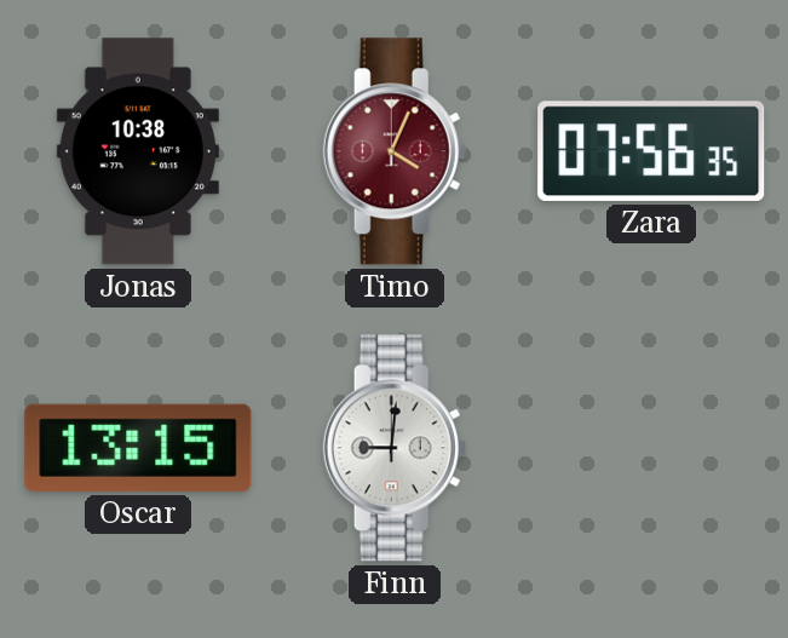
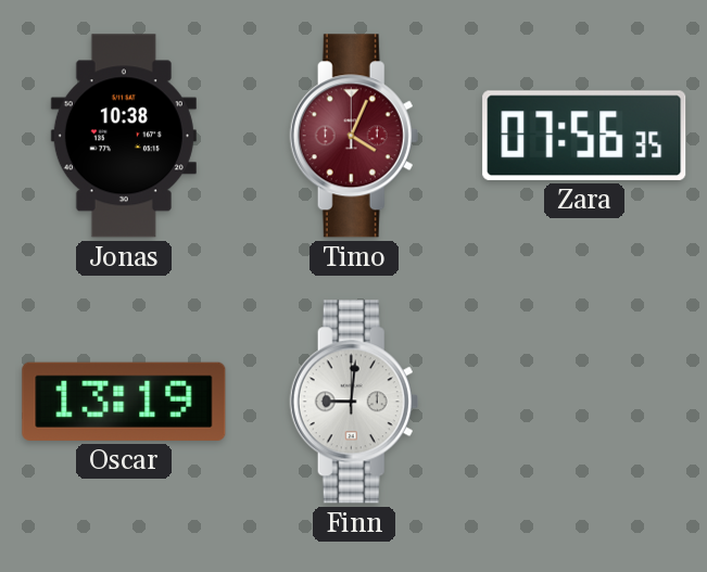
Oscar: 13:15 -> 13:19 (124, 402)
